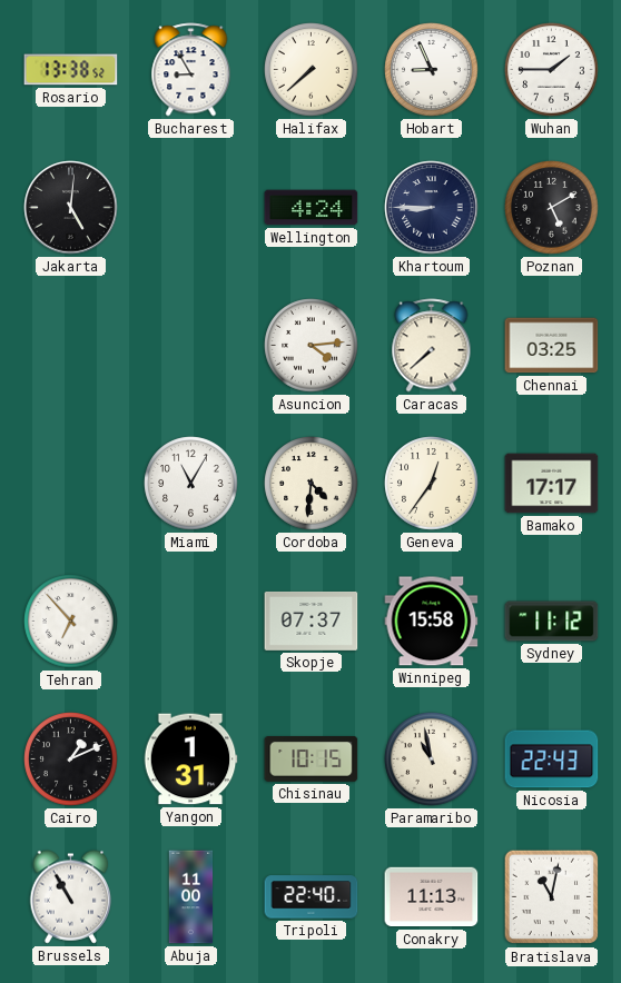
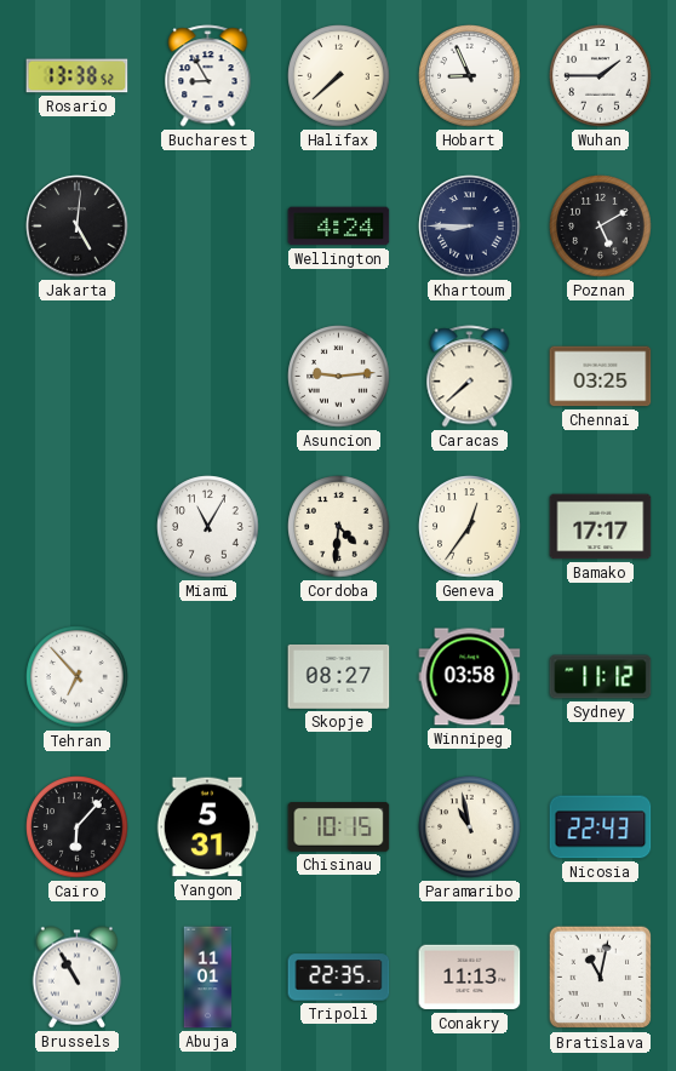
Asuncion: 4:14 -> 9:14 (339, 377)
Skopje: 07:37 -> 08:27 (339, 676)
Winnipeg: 15:58 -> 03:58 (470, 677)
Cairo: 1:11 -> 6:07 (78, 827)
Yangon: 1:31 -> 5:31 (207, 827)
Abuja: 11:00 -> 11:01 (208, 978)
Tripoli: 22:40 -> 22:35 (339, 978)
